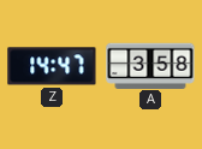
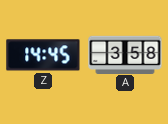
Z: 14:47 -> 14:45 (43, 55)
